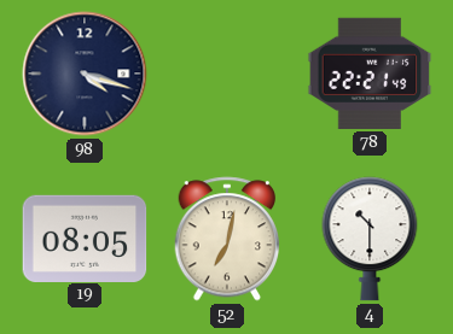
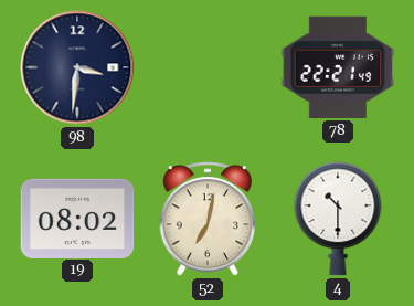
98: 4:18 -> 3:31 (77, 67)
19: 08:05 -> 08:02 (77, 218)
